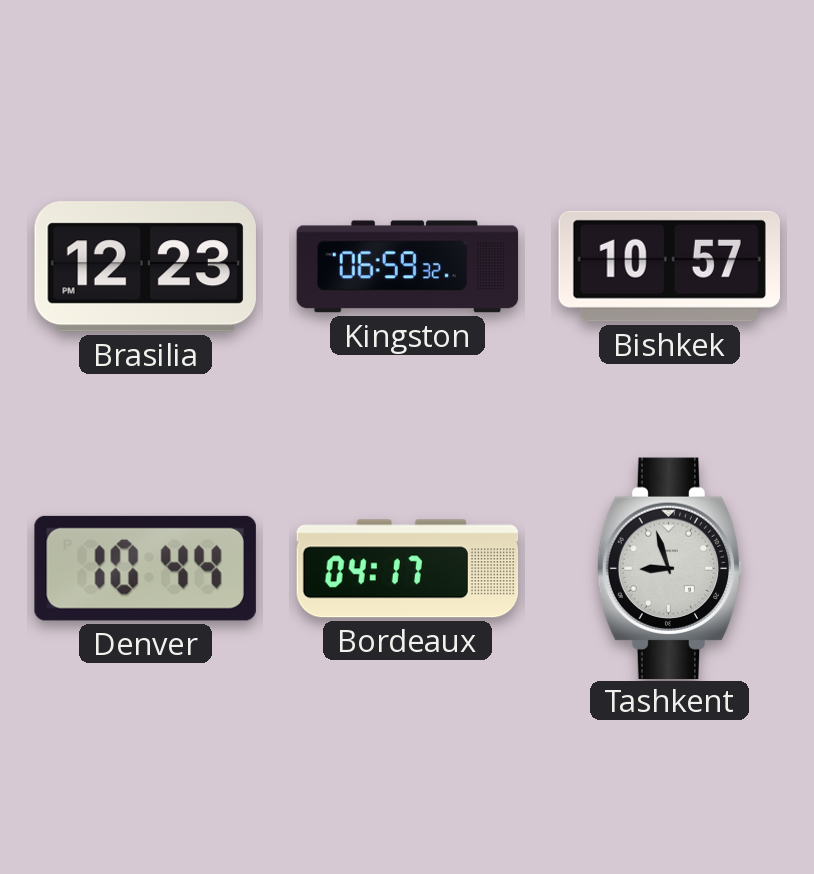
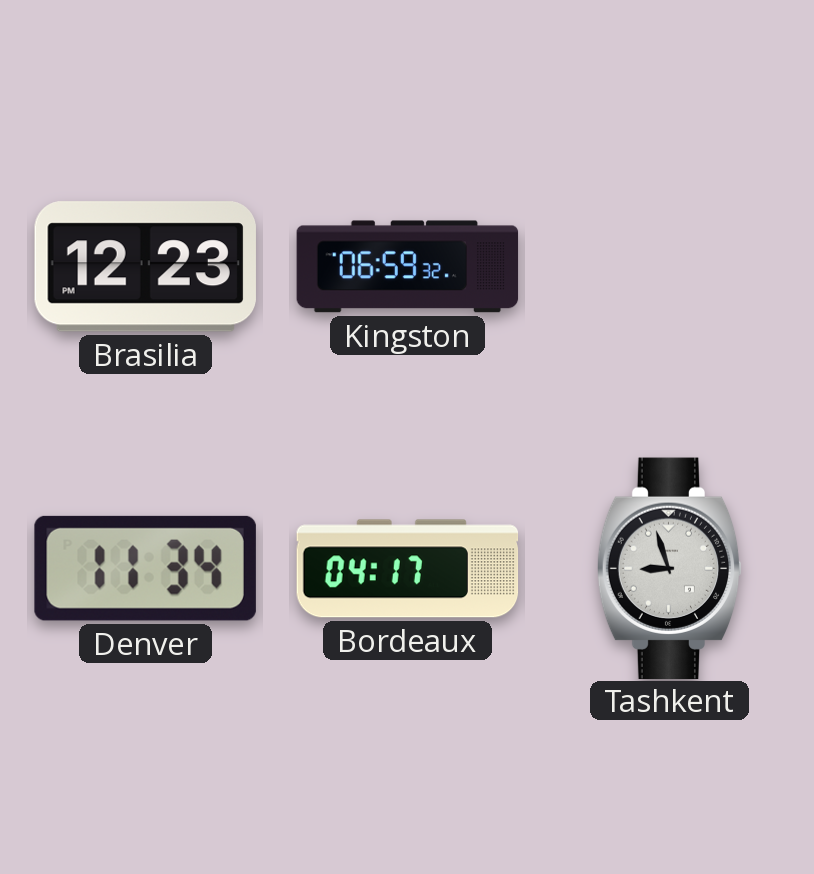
Bishkek: 10:57 -> none (669, 266)
Denver: 10:44 -> 11:34 (145, 568)
